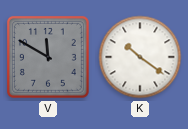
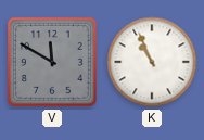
K: 10:21 -> 10:56 (152, 62)
